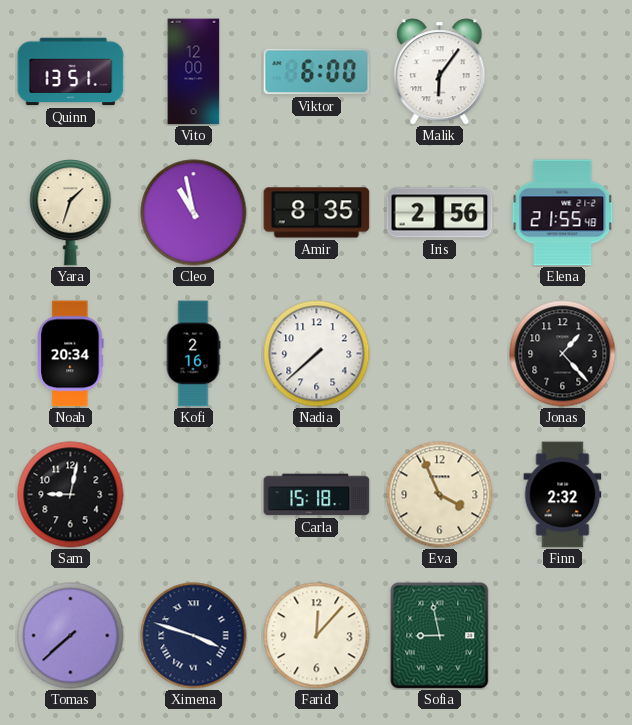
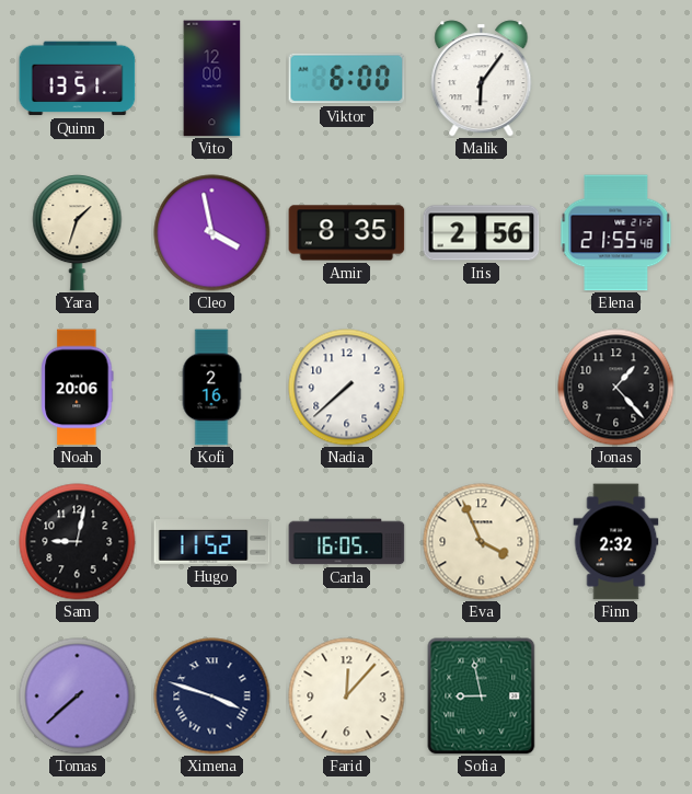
Cleo: 10:58 -> 3:58 (212, 233)
Noah: 20:34 -> 20:06 (78, 388)
Hugo: none -> 11:52 (212, 542)
Carla: 15:18 -> 16:05 (347, 542)
